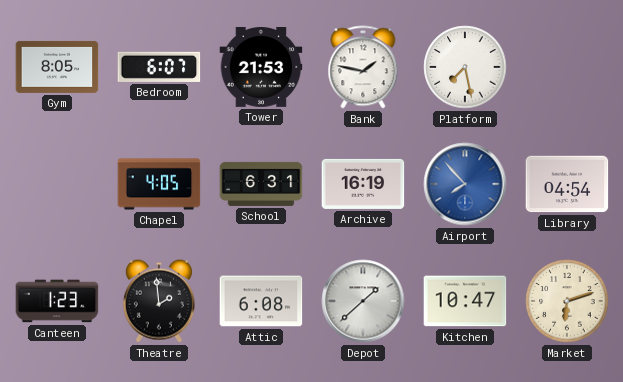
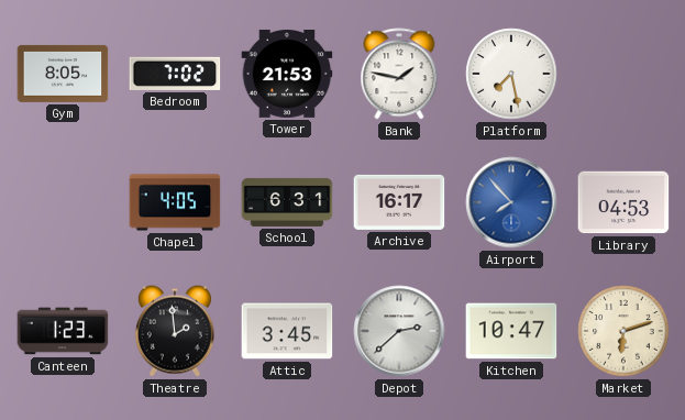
Bedroom: 6:07 -> 7:02 (175, 74)
Archive: 16:19 -> 16:17 (399, 202)
Library: 04:54 -> 04:53 (623, 202)
Attic: 6:08 -> 3:45 (287, 331)
Depot: 1:38 -> 2:38 (399, 331)
